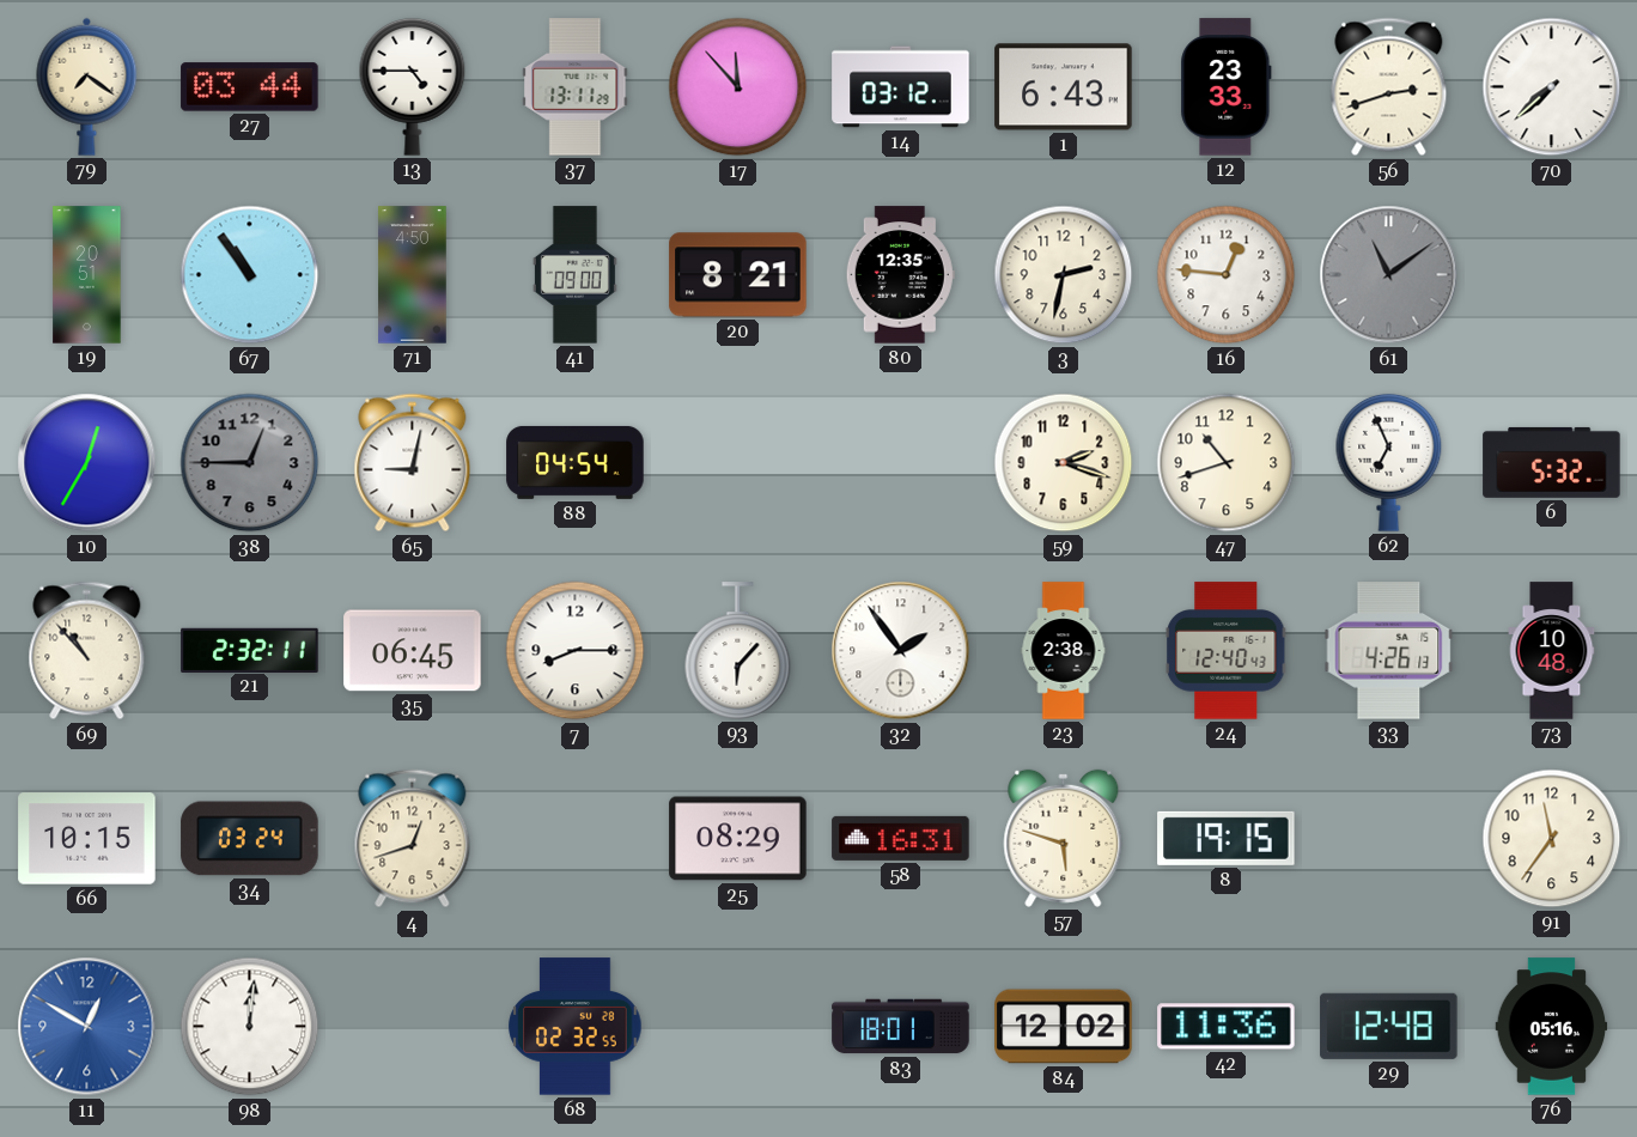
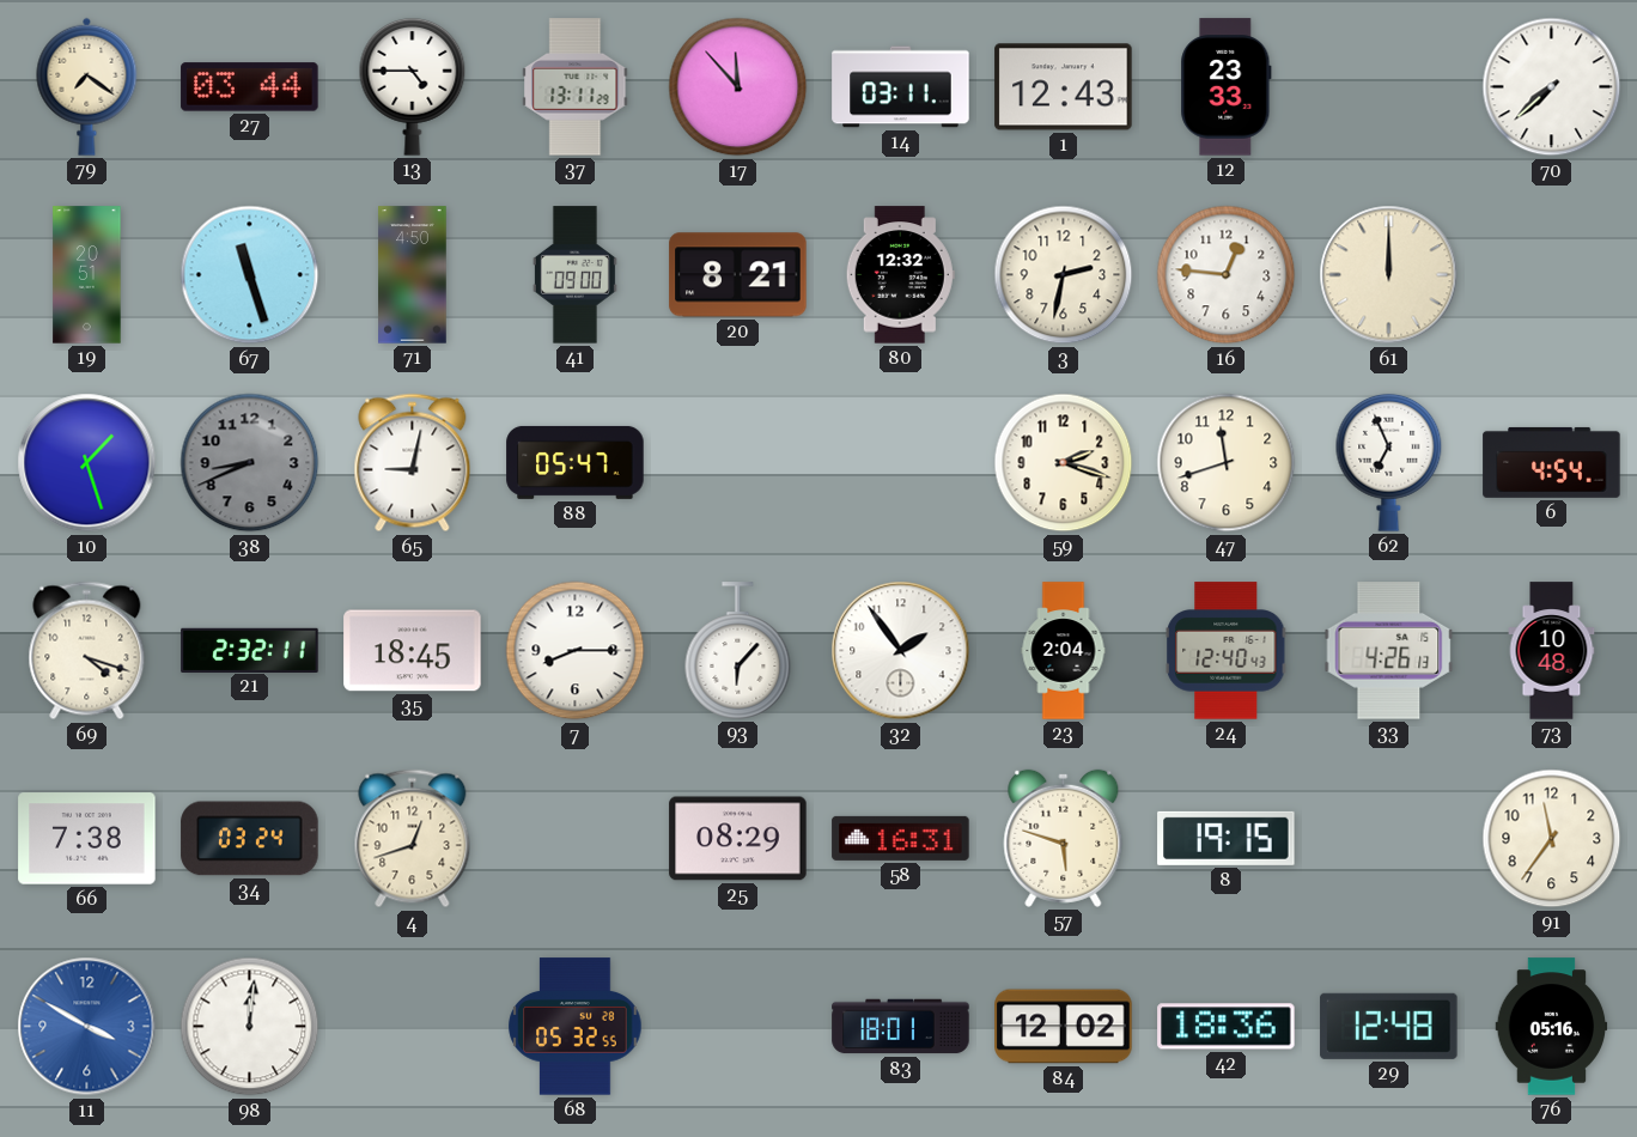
14: 03:12 -> 03:11 (901, 87)
1: 6:43 -> 12:43 (1064, 87)
56: 2:42 -> none (1389, 87)
67: 10:54 -> 11:27 (250, 275)
80: 12:35 -> 12:32 (900, 275)
61: 11:09 -> 12:00 (1389, 275)
61 dial: grey -> cream (1389, 275)
10: 12:35 -> 1:27 (87, 463)
38: 12:45 -> 8:41 (250, 463)
88: 04:54 -> 05:47 (576, 462)
47: 10:42 -> 11:42 (1227, 463)
6: 5:32 -> 4:54 (1552, 462)
69: 10:53 -> 4:18 (87, 651)
35: 06:45 -> 18:45 (413, 651)
23: 2:38 -> 2:04 (1064, 651)
66: 10:15 -> 7:38 (87, 839)
11: 12:50 -> 3:50 (87, 1027)
68: 02:32 -> 05:32 (576, 1027)
42: 11:36 -> 18:36 (1227, 1027)
